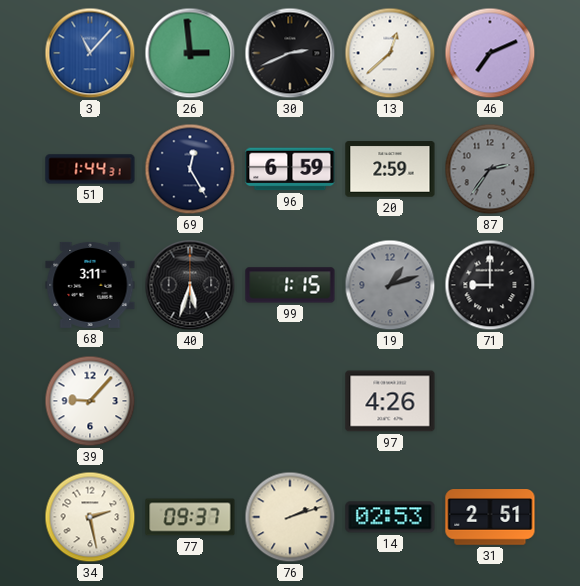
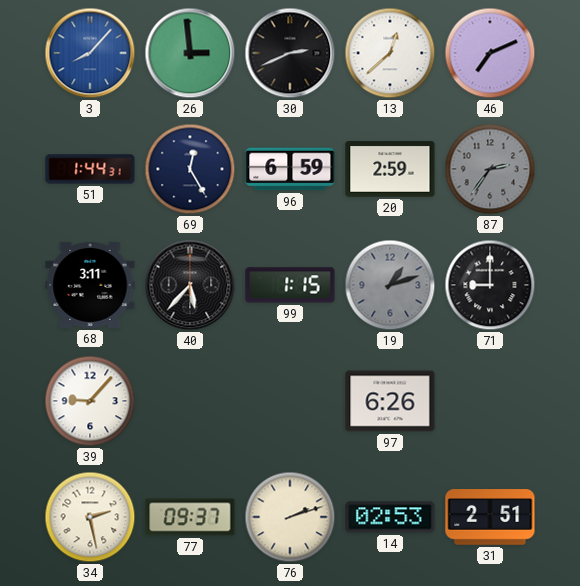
3: 11:07 -> 8:07 (90, 53)
40: 5:33 -> 5:37 (190, 285)
97: 4:26 -> 6:26 (390, 401)
